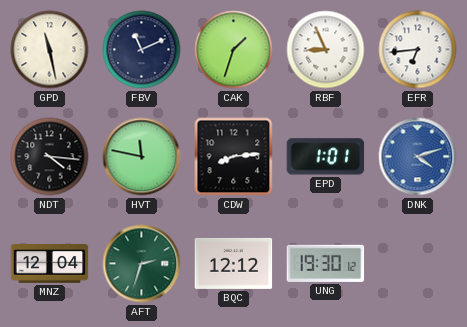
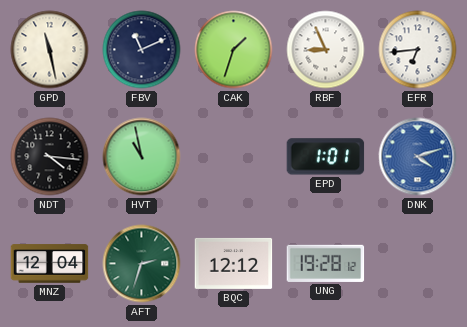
HVT: 11:47 -> 10:58 (142, 157)
CDW: 8:14 -> none (234, 157)
UNG: 19:30 -> 19:28 (326, 263)
